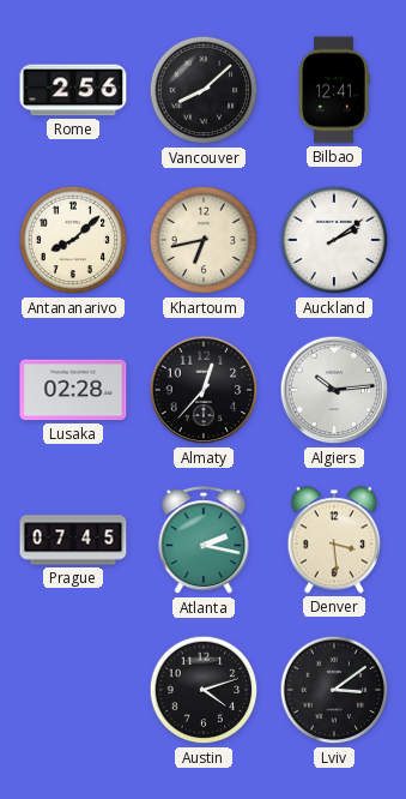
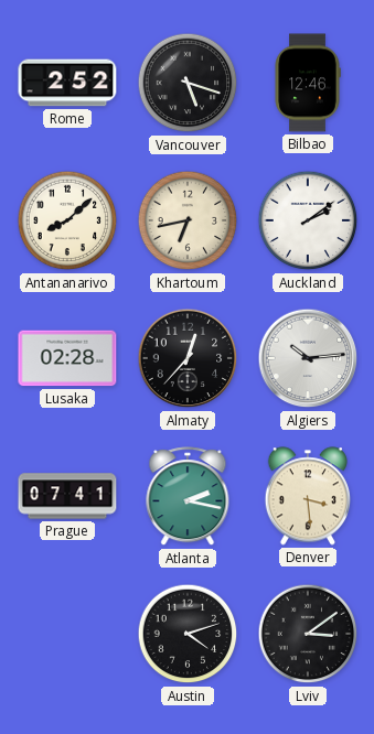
Rome: 2:56 -> 2:52 (67, 83)
Vancouver: 8:08 -> 5:18 (188, 83)
Bilbao: 12:41 -> 12:46 (308, 83)
Prague: 07:45 -> 07:41 (67, 496)
